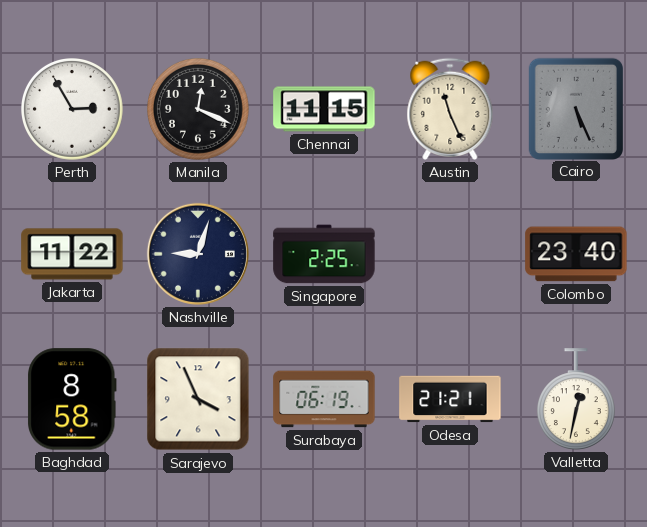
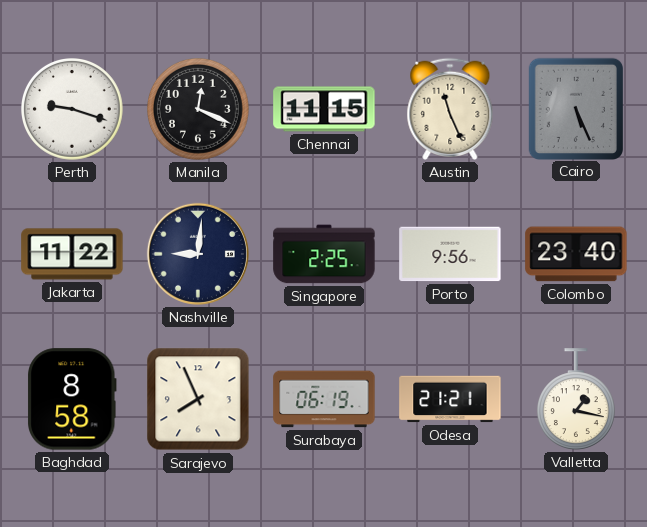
Perth: 2:55 -> 9:18 (73, 110)
Nashville: 9:03 -> 9:01 (198, 254)
Porto: none -> 9:56 (450, 254)
Sarajevo: 3:56 -> 7:56 (198, 399)
Valletta: 12:32 -> 1:17 (576, 399)
